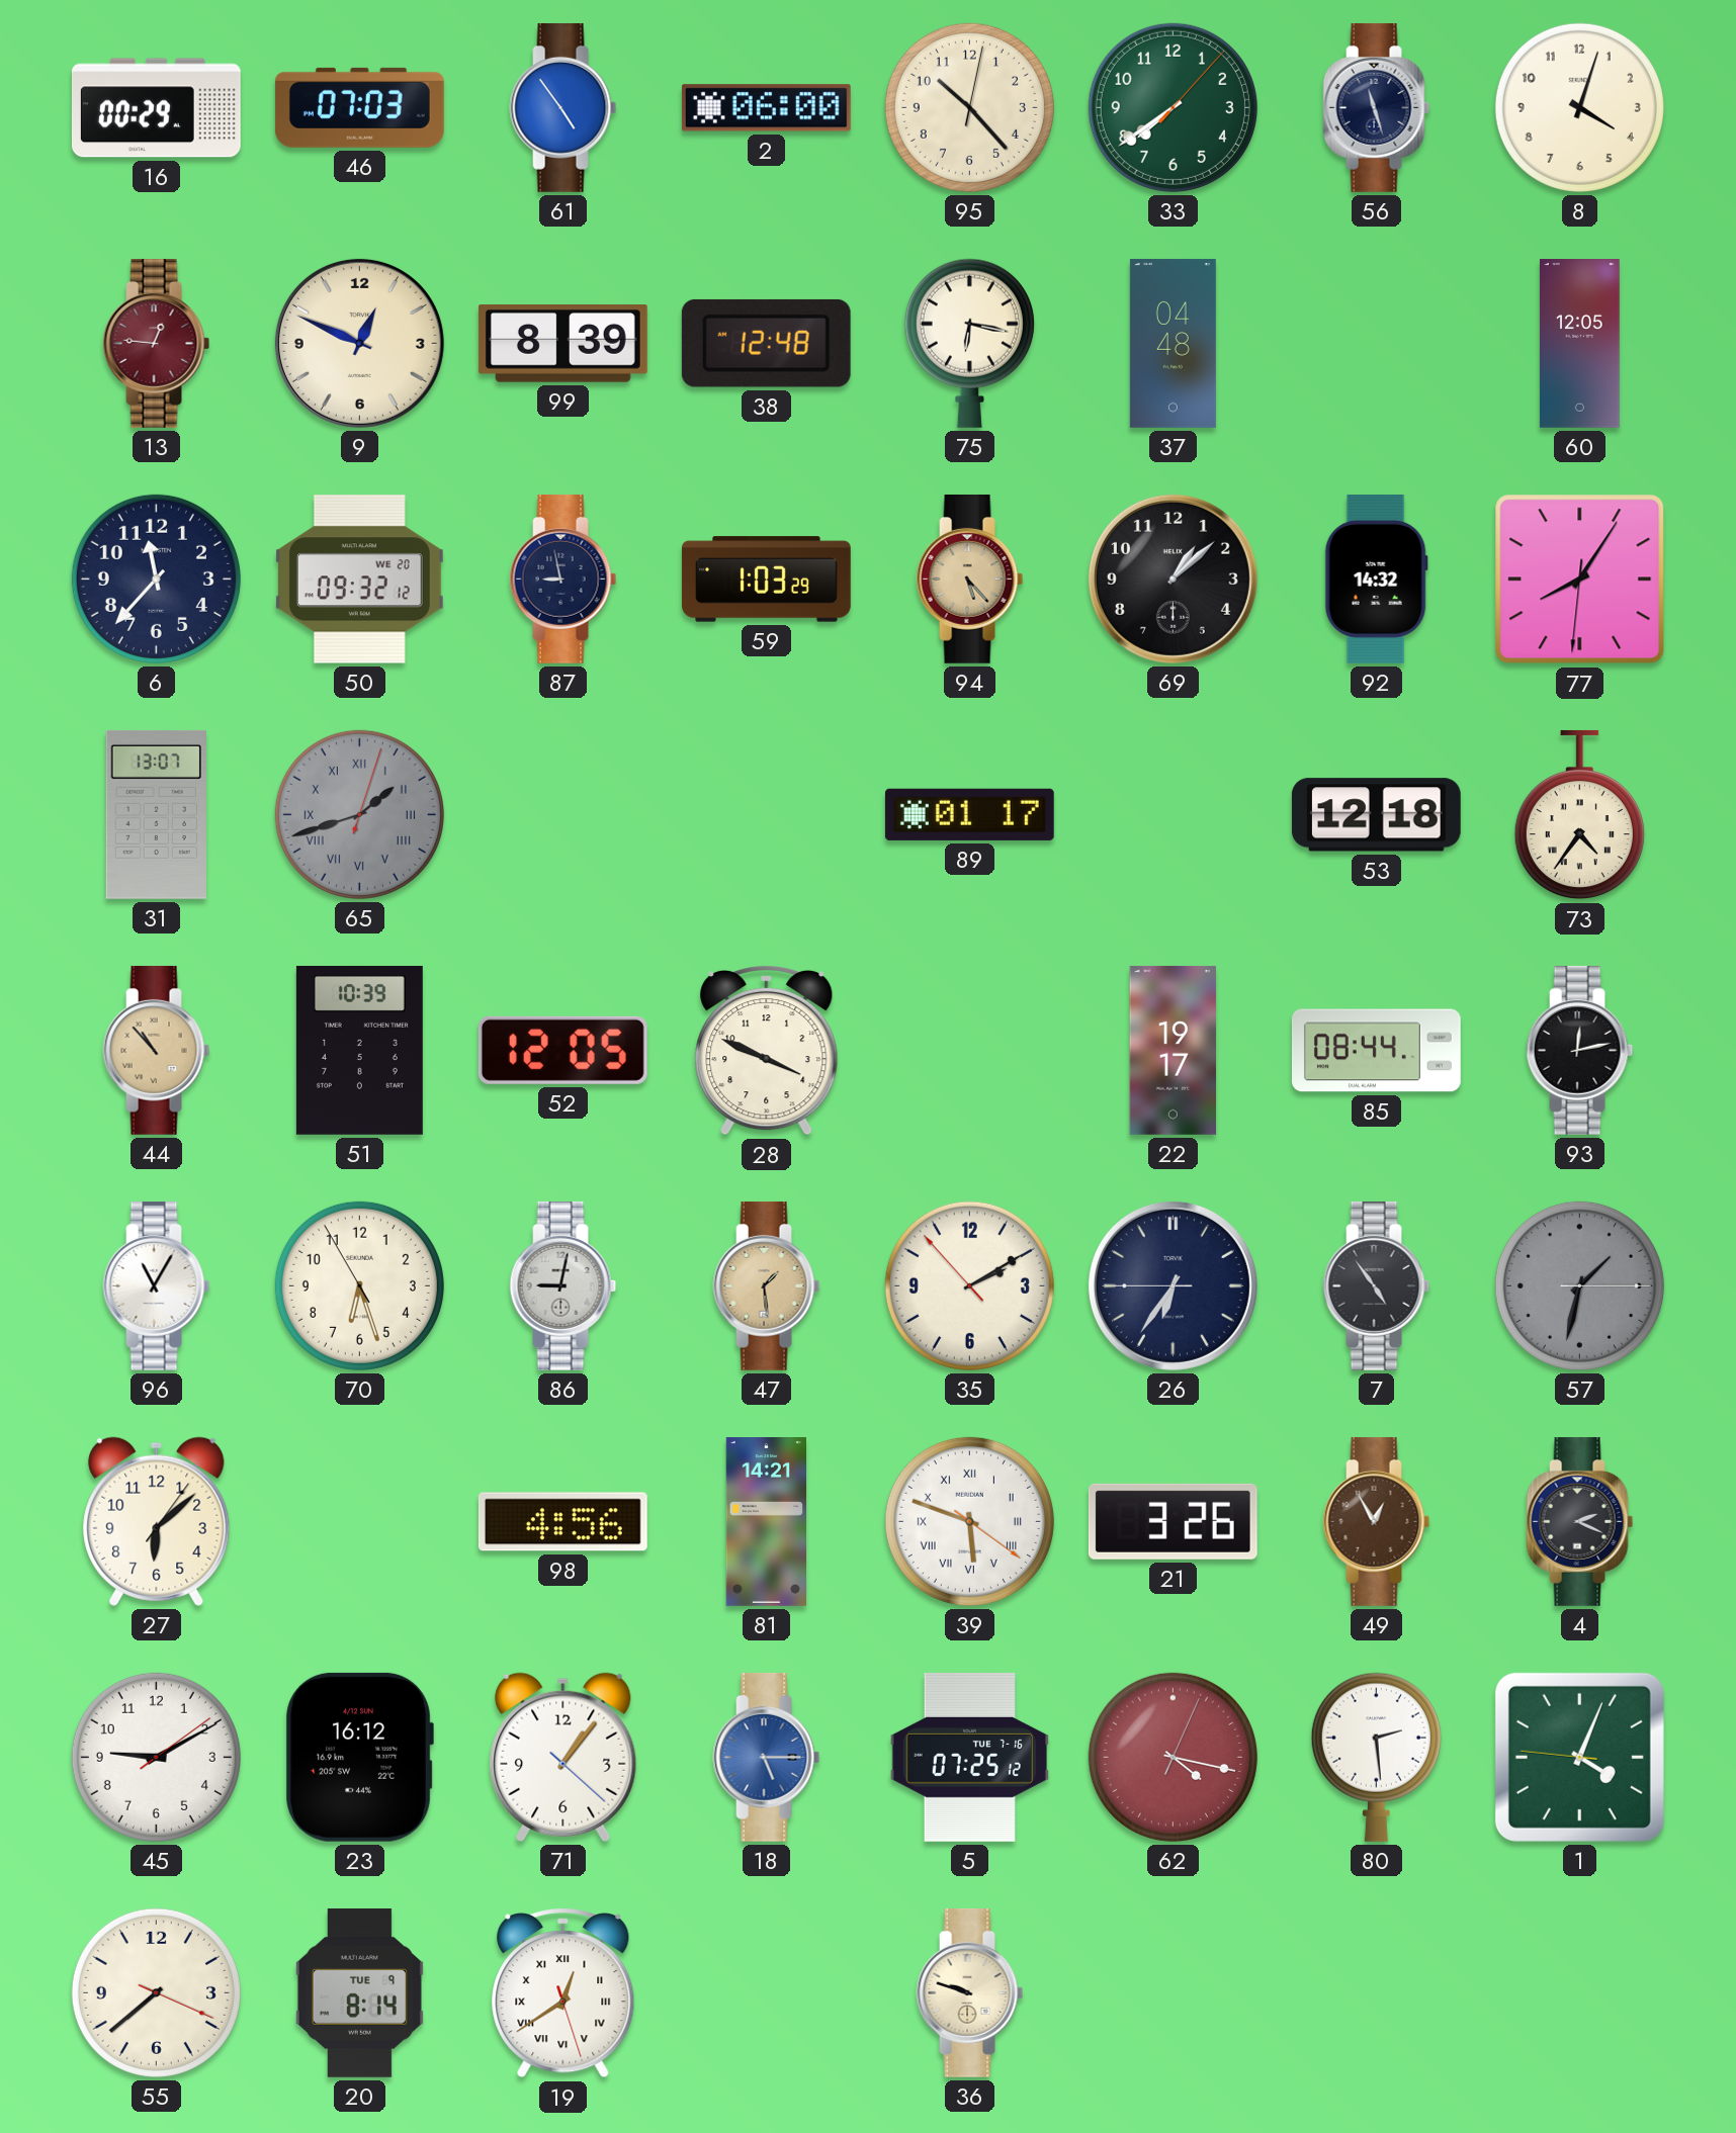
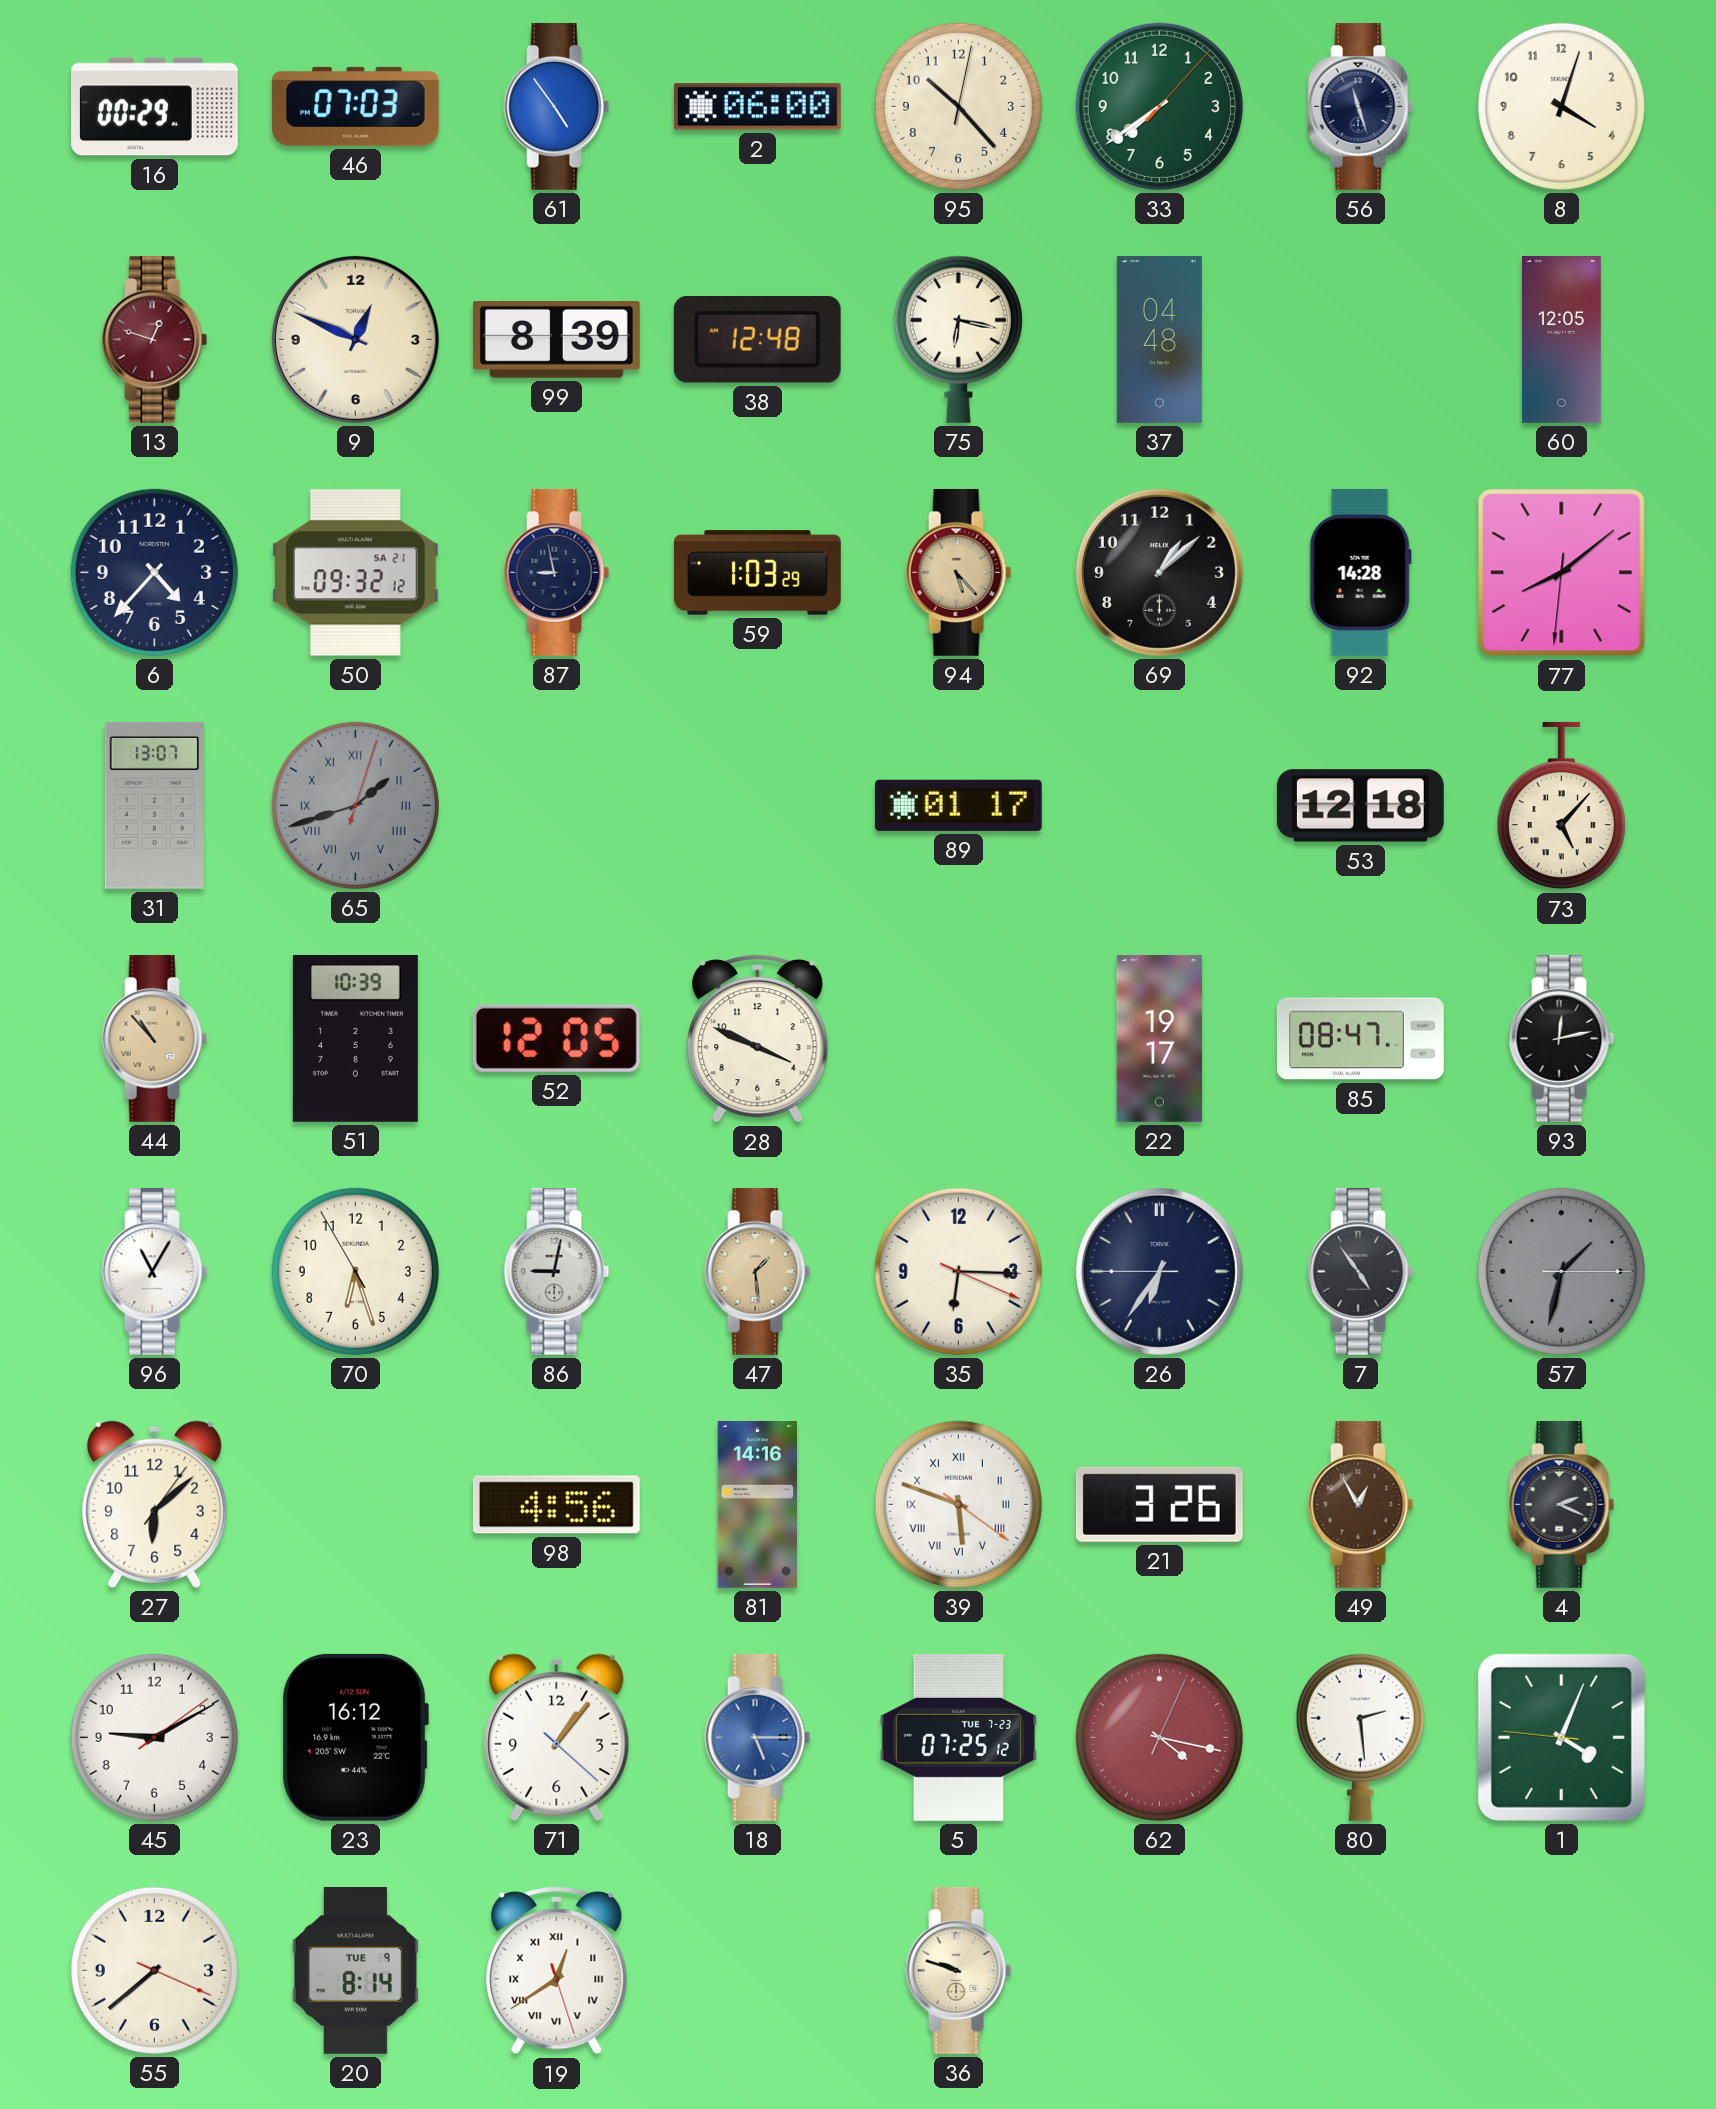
13: 12:46 -> 12:48 (155, 339)
6: 11:37 -> 4:37 (154, 572)
50 date: WE 20 -> SA 21 (355, 573)
92: 14:32 -> 14:28 (1360, 572)
77: 8:05 -> 8:08 (1562, 573)
73: 4:36 -> 5:07 (1561, 806)
85: 08:44 -> 08:47 (1360, 1039)
35: 2:09 -> 6:15 (958, 1271)
81: 14:21 -> 14:16 (757, 1505)
5 date: TUE 7-16 -> TUE 7-23 (958, 1737)
